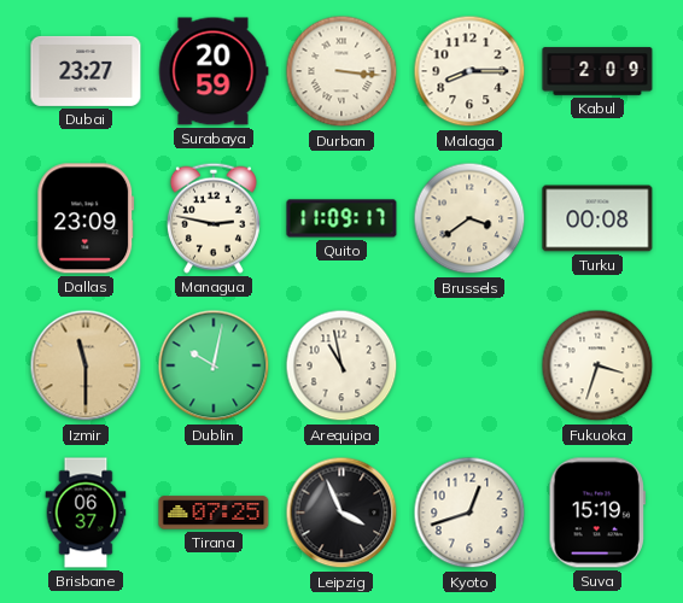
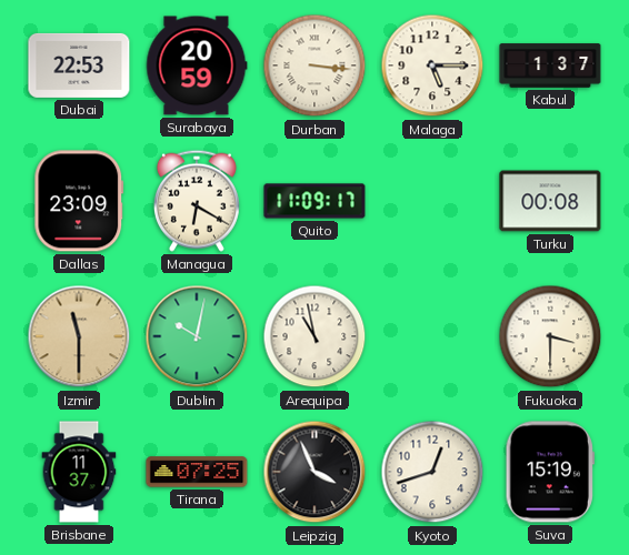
Dubai: 23:27 -> 22:53 (79, 65)
Malaga: 8:15 -> 5:15 (432, 65)
Kabul: 2:09 -> 1:37 (550, 65)
Managua: 2:47 -> 6:20 (197, 201)
Brussels: 3:39 -> none (469, 218)
Fukuoka: 3:33 -> 3:30 (550, 336)
Brisbane: 06:37 -> 11:37 (79, 472)
